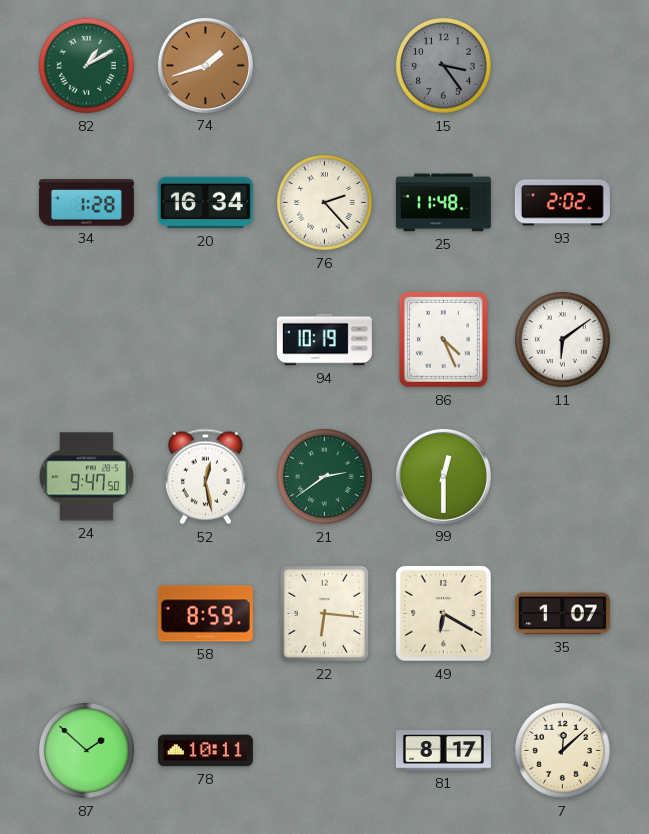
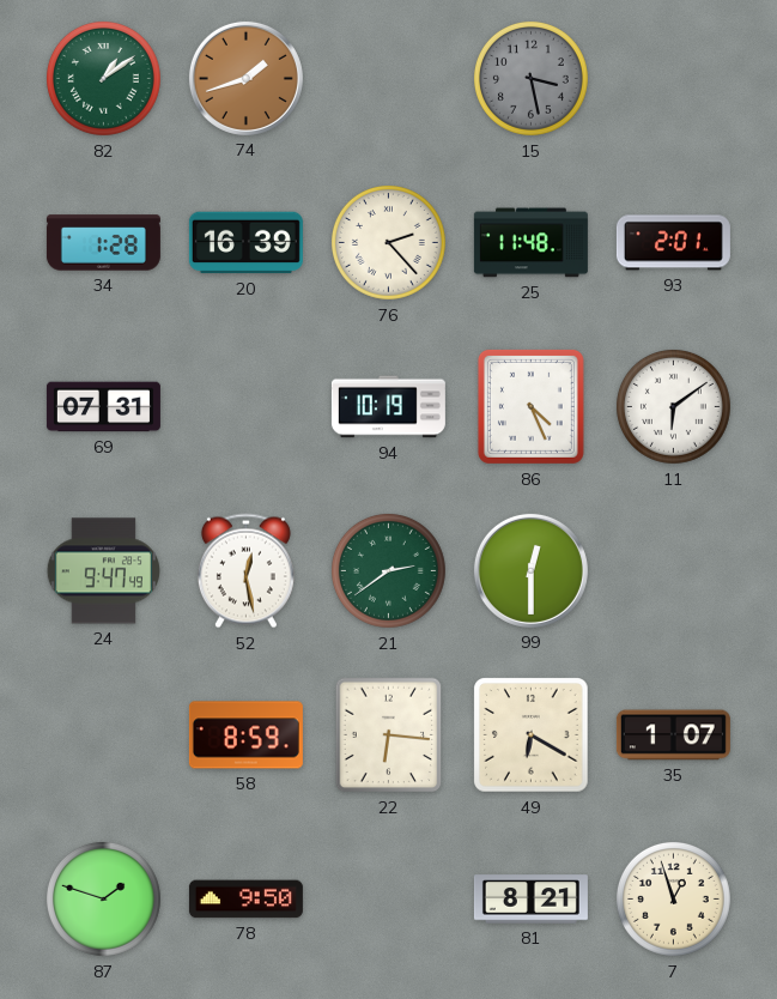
82: 1:10 -> 1:09 (103, 78)
15: 3:24 -> 3:28 (530, 78)
20: 16:34 -> 16:39 (245, 243)
93: 2:02 -> 2:01 (673, 243)
69: none -> 07:31 (103, 407)
24: 9:47:50 -> 9:47:49 (103, 571)
87: 1:52 -> 1:48 (103, 898)
78: 10:11 -> 9:50 (245, 900)
81: 8:17 -> 8:21 (530, 900)
7: 12:08 -> 12:57 (673, 898)
